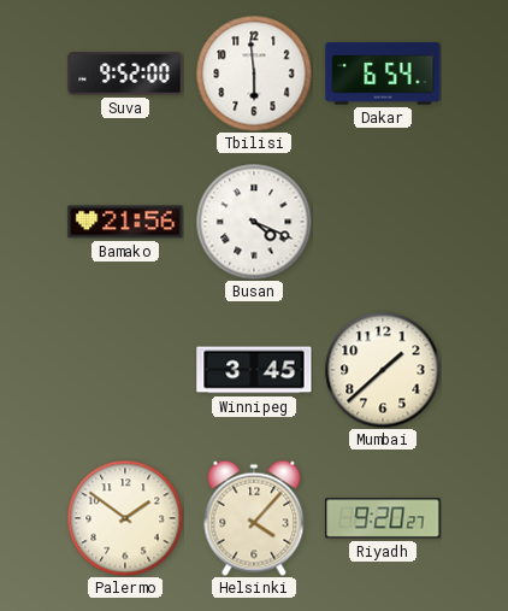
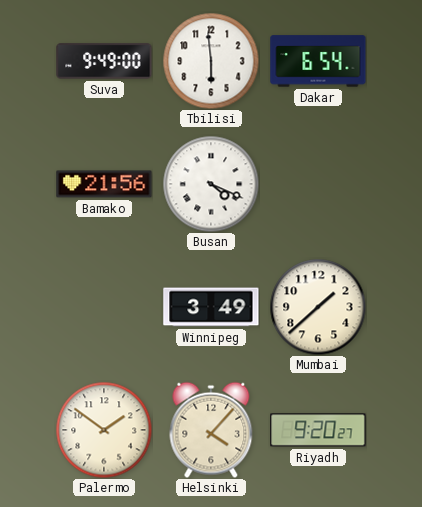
Suva: 9:52 -> 9:49 (104, 61)
Winnipeg: 3:45 -> 3:49 (211, 307)
